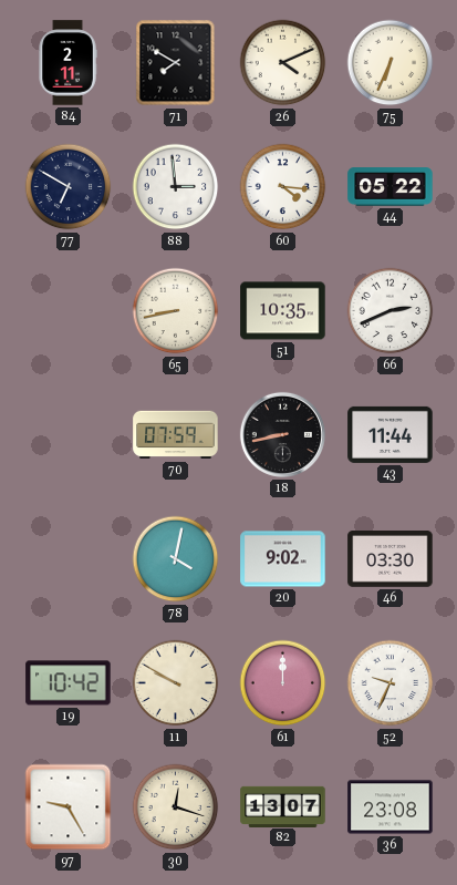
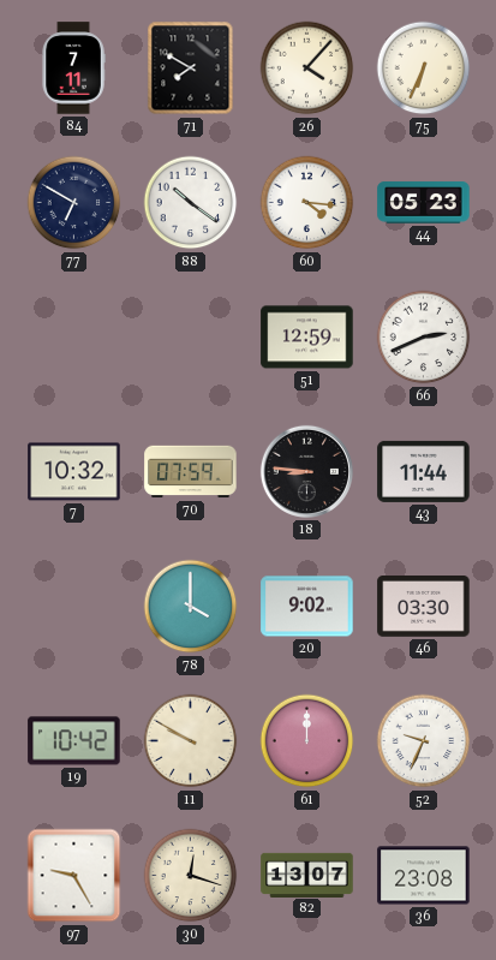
84: 2:11 -> 7:11 (73, 68)
26: 4:11 -> 4:07 (307, 68)
88: 2:59 -> 10:21 (191, 203)
44: 05:22 -> 05:23 (424, 203)
65: 8:43 -> none (176, 311)
51: 10:35 -> 12:59 (307, 338)
7: none -> 10:32 (74, 472)
18: 8:43 -> 8:46 (306, 471)
78: 4:02 -> 4:00 (191, 607)
